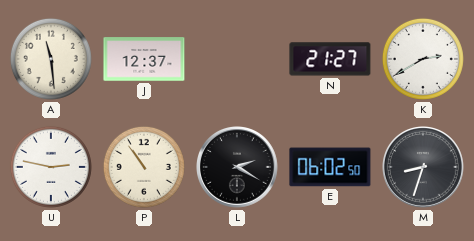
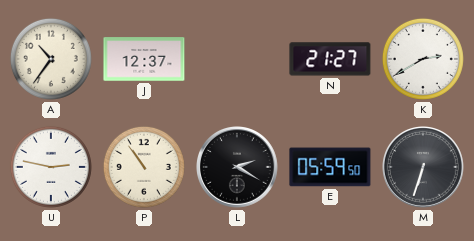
A: 11:29 -> 10:36 (51, 59)
E: 06:02 -> 05:59 (330, 167)
M: 8:33 -> 6:33 (424, 168)
